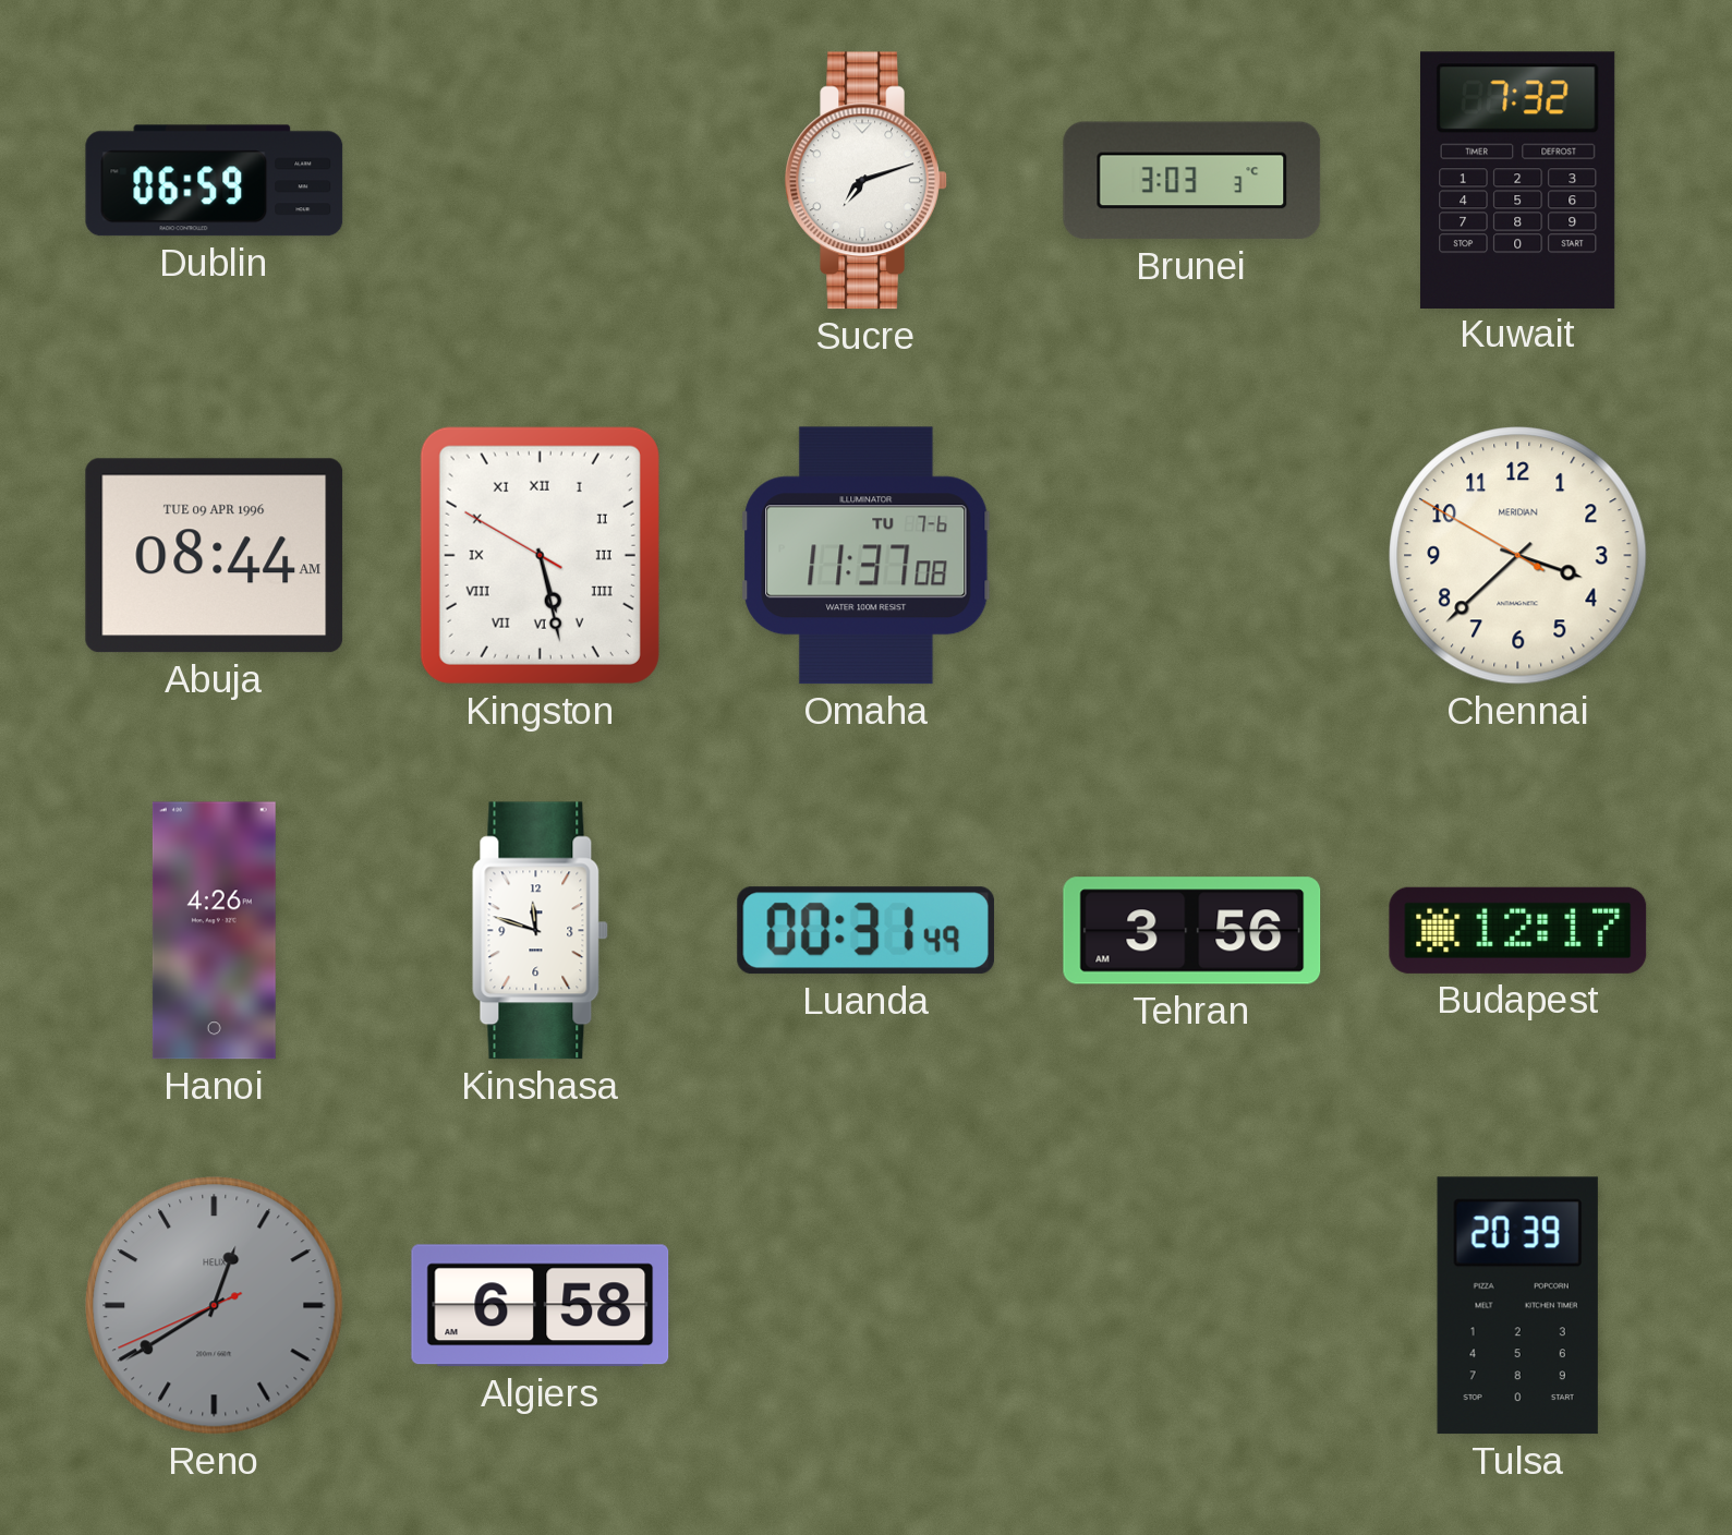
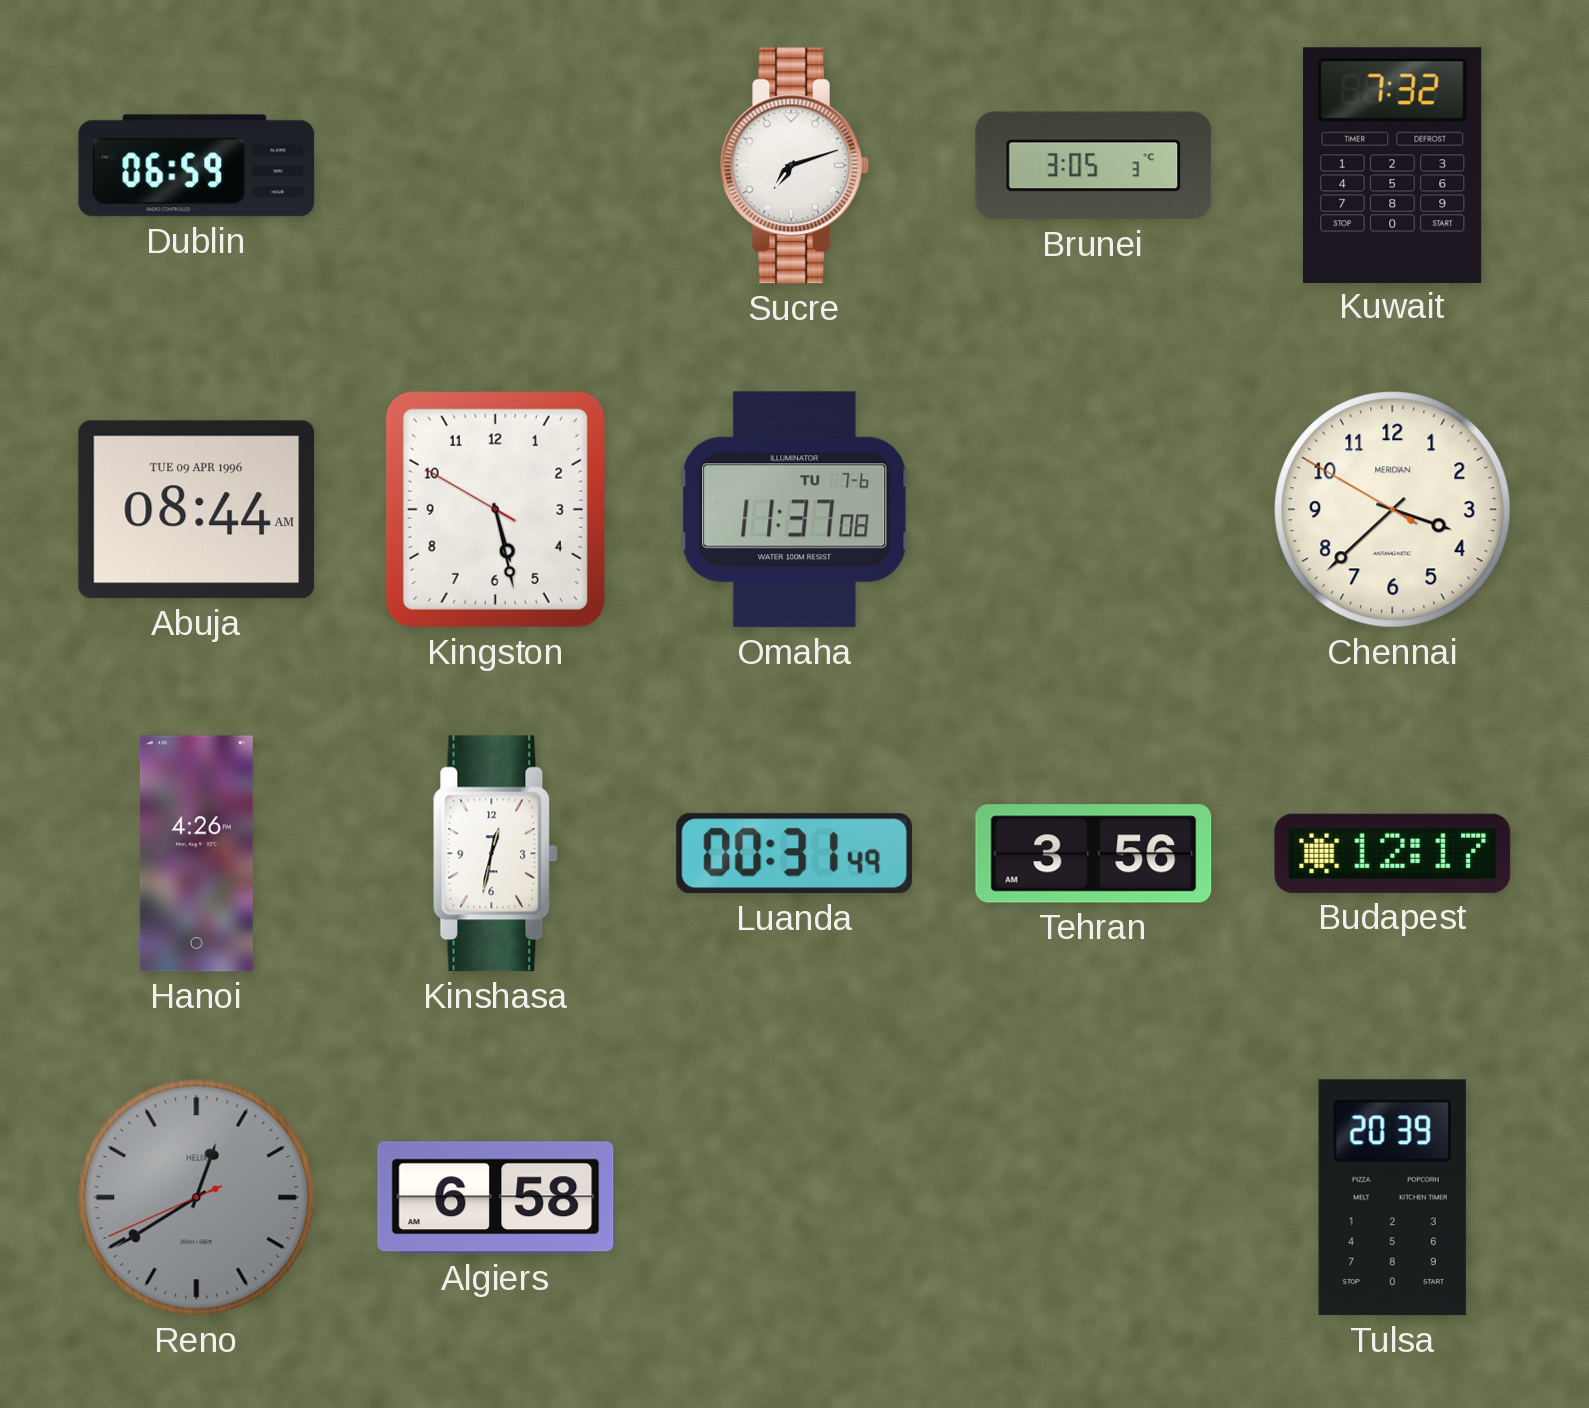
Brunei: 3:03 -> 3:05 (1094, 166)
Kingston numerals: Roman -> Arabic (495, 509)
Kinshasa: 11:48 -> 12:32 (495, 854)
